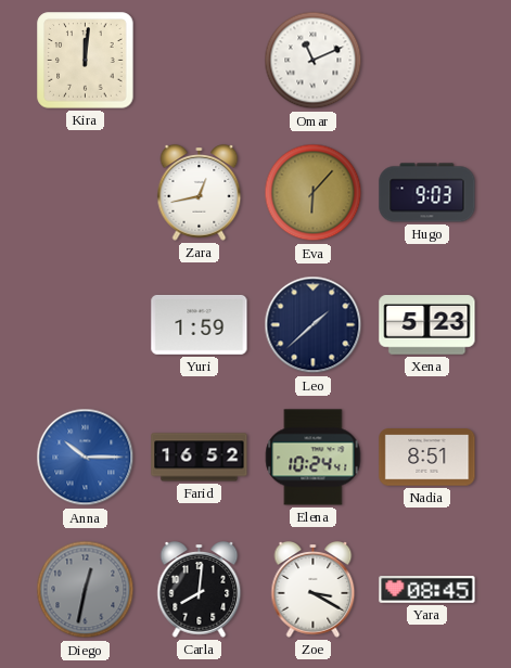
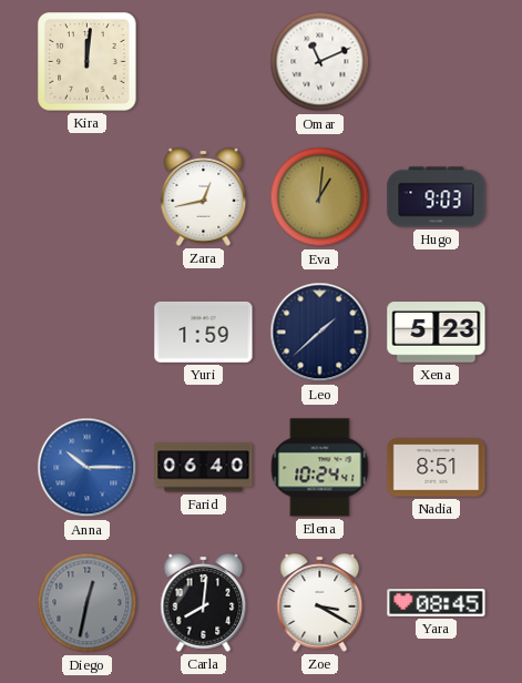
Eva: 6:07 -> 1:01 (320, 197)
Farid: 16:52 -> 06:40 (204, 468)
